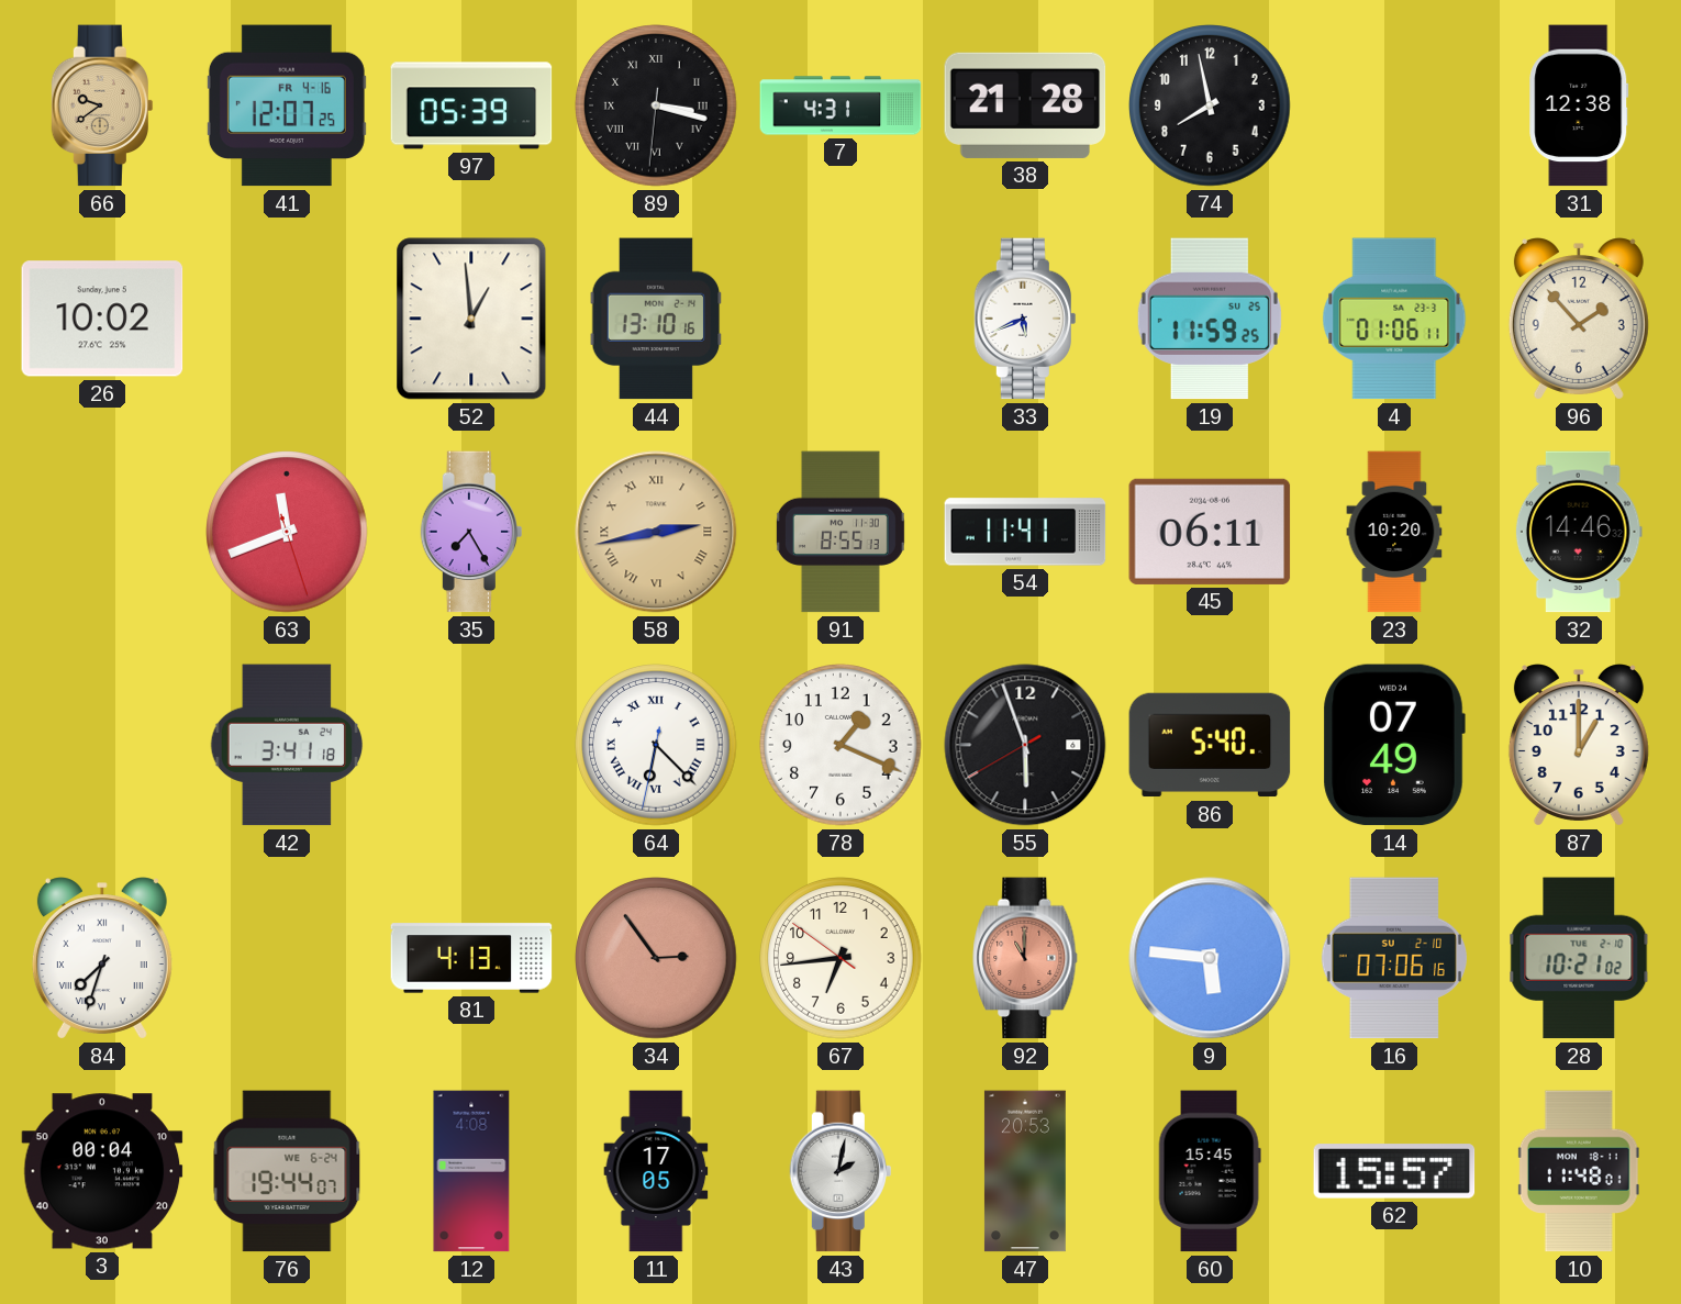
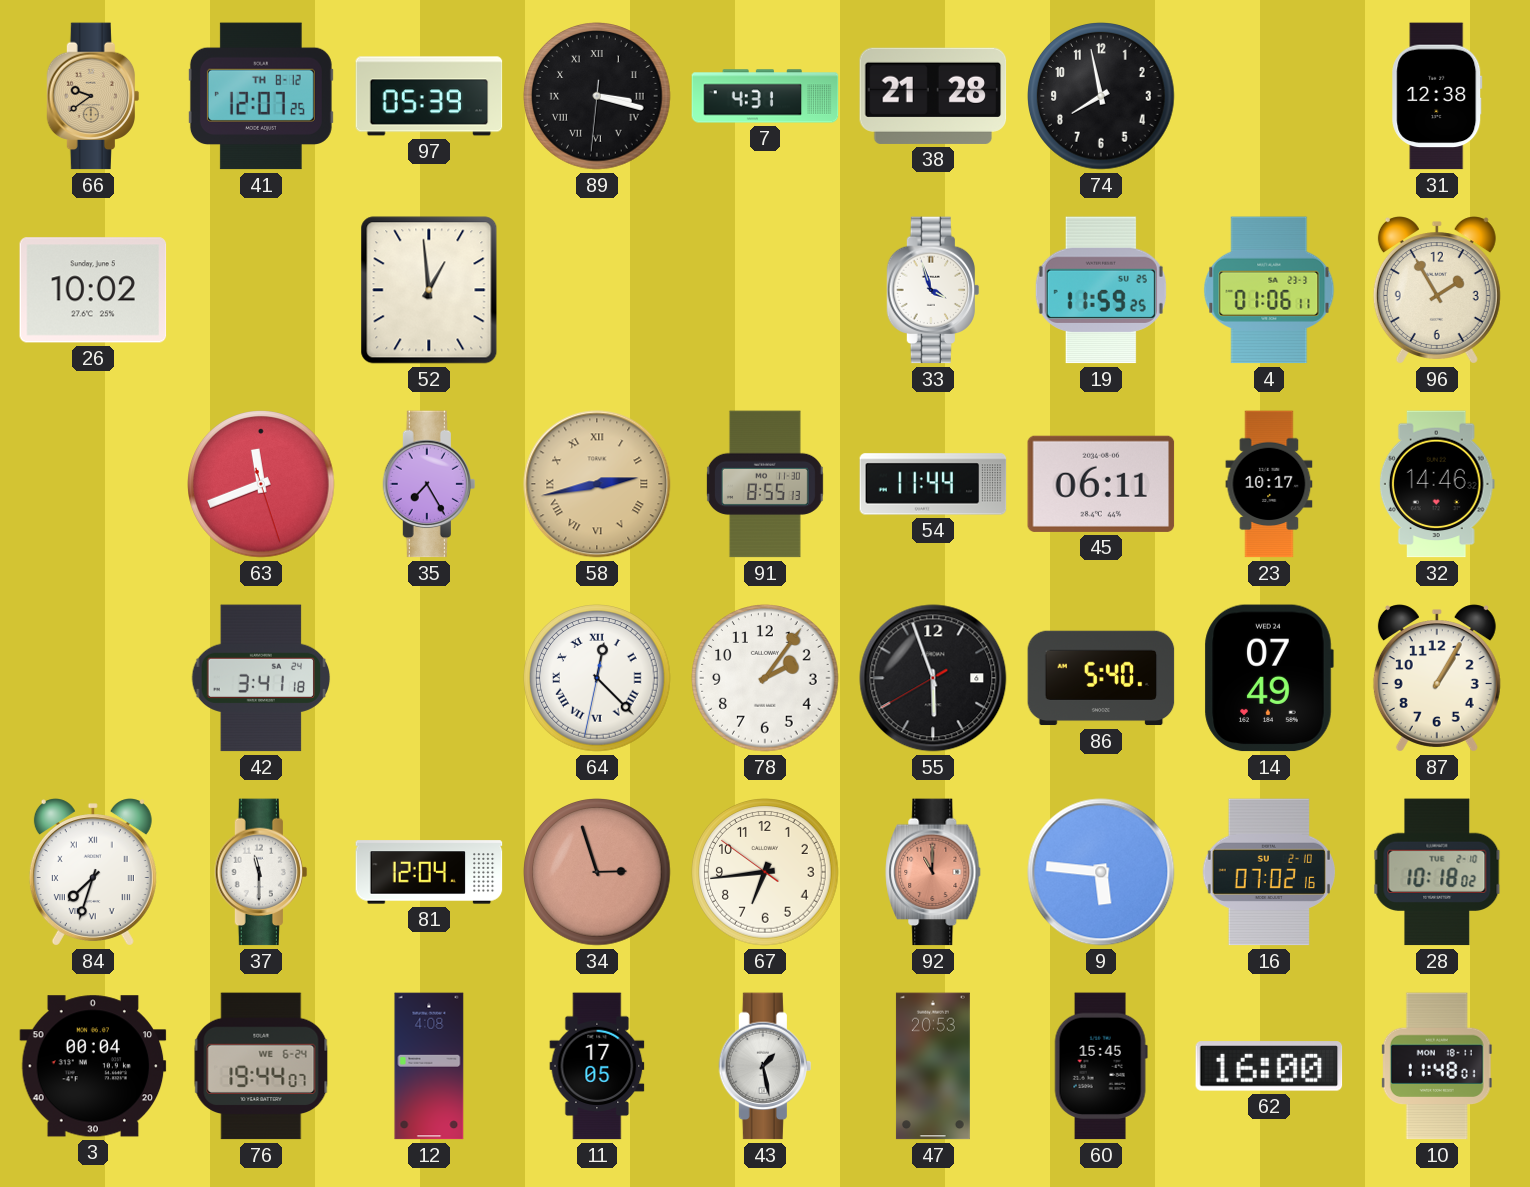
41 date: FR 4-16 -> TH 8-12 (261, 96)
44: 13:10 -> none (656, 319)
33: 5:41 -> 3:57 (933, 290)
96: 1:53 -> 1:55 (1437, 290)
54: 11:41 -> 11:44 (933, 484)
23: 10:20 -> 10:17 (1269, 484)
64: 6:22 -> 12:22 (597, 678)
78: 1:19 -> 2:06 (765, 678)
87: 1:00 -> 1:05 (1437, 678)
37: none -> 11:30 (261, 872)
81: 4:13 -> 12:04 (429, 872)
34: 2:54 -> 2:57 (597, 872)
16: 07:06 -> 07:02 (1268, 872)
28: 10:21 -> 10:18 (1437, 872)
43: 2:02 -> 1:28 (765, 1066)
62: 15:57 -> 16:00 (1269, 1066)
